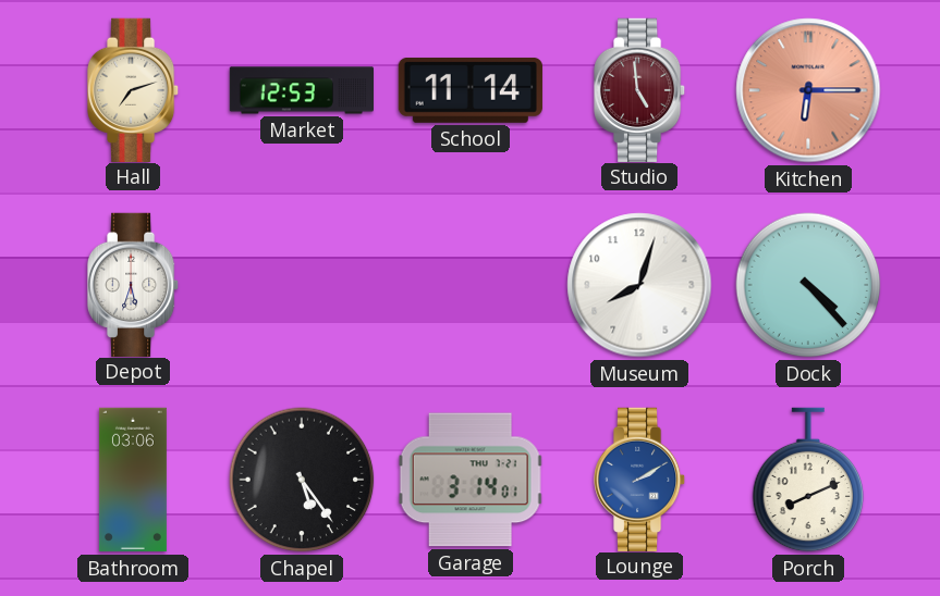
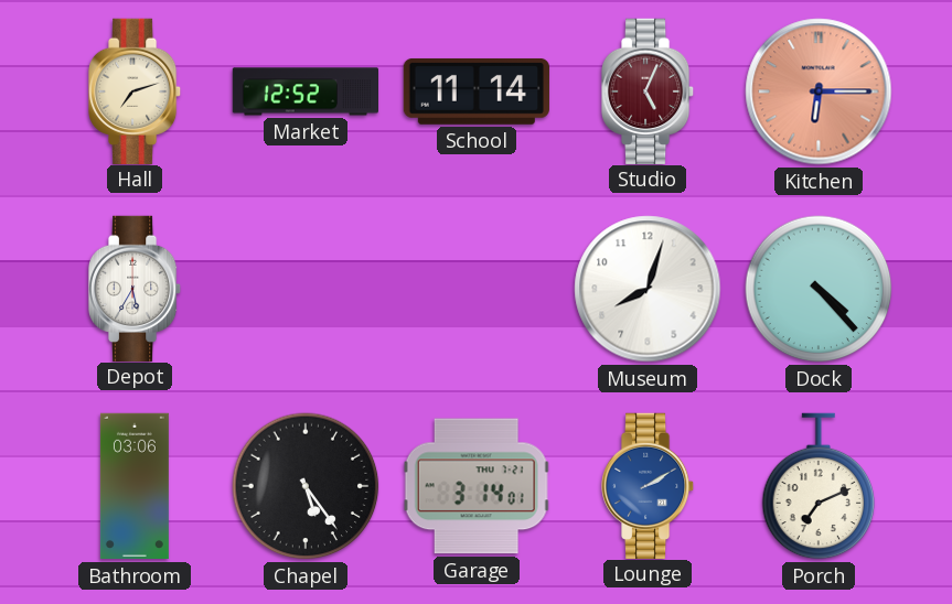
Market: 12:53 -> 12:52 (304, 91)
Studio: 4:59 -> 5:04 (649, 90)
Depot: 5:33 -> 5:35 (136, 288)
Porch: 8:11 -> 7:11 (819, 486)
